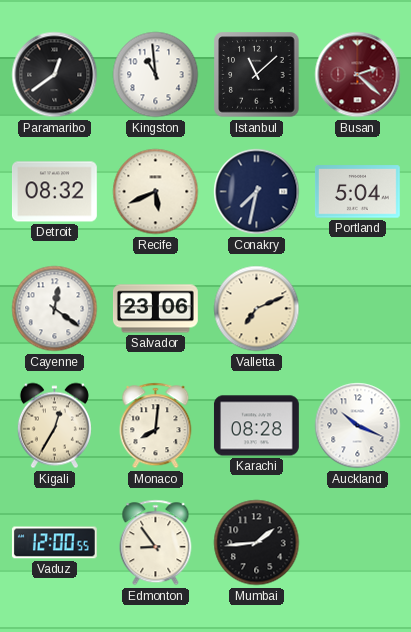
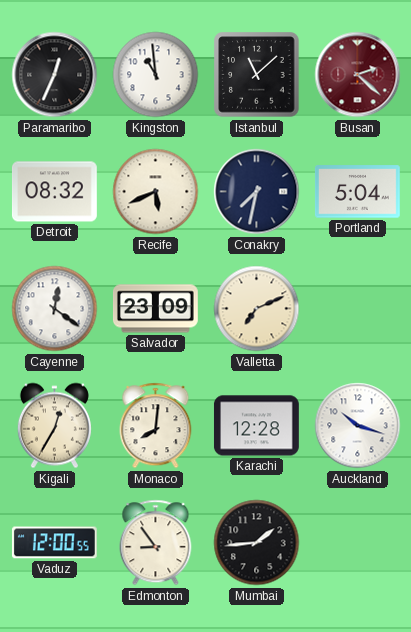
Paramaribo: 12:39 -> 12:34 (55, 75)
Salvador: 23:06 -> 23:09 (155, 309)
Karachi: 08:28 -> 12:28 (256, 426)
Auckland: 10:19 -> 10:18 (358, 426)
